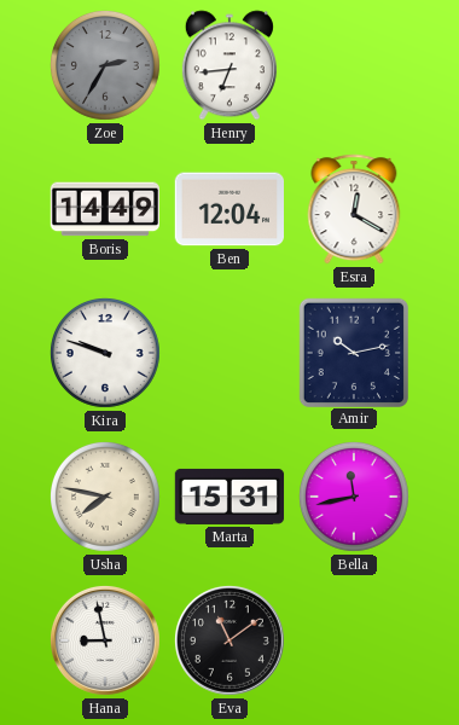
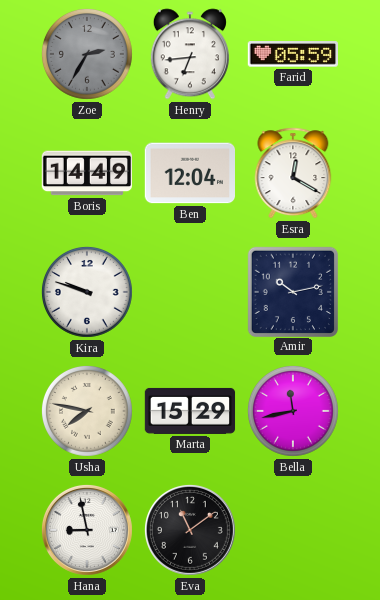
Farid: none -> 05:59 (292, 54)
Marta: 15:31 -> 15:29 (190, 411)
